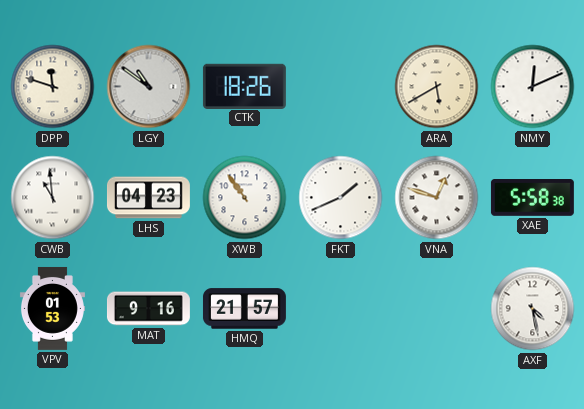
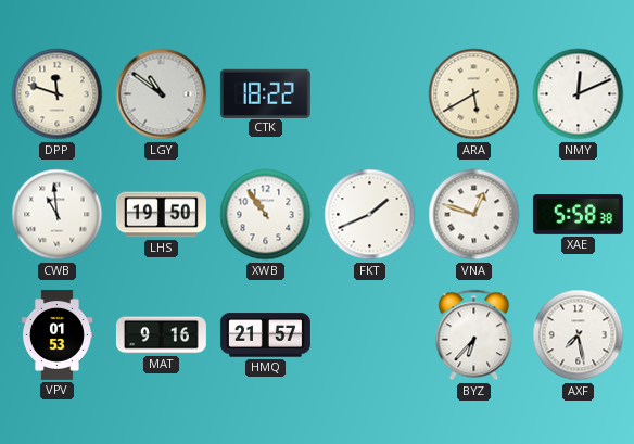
CTK: 18:26 -> 18:22 (265, 93)
LHS: 04:23 -> 19:50 (161, 215)
BYZ: none -> 6:37 (474, 335)
AXF: 4:28 -> 7:28 (579, 335)
